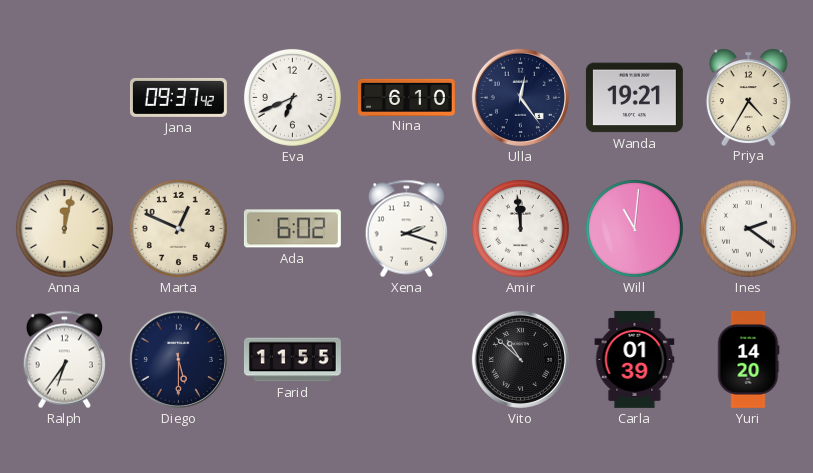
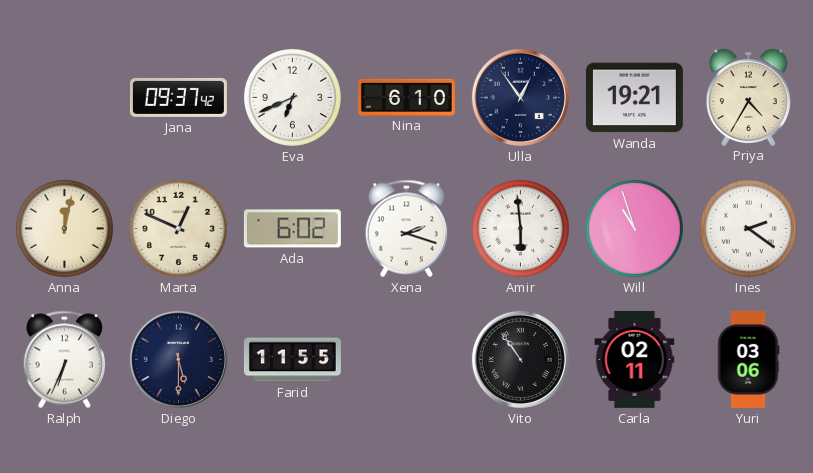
Ulla: 12:24 -> 12:54 (520, 97)
Amir: 11:59 -> 5:59 (520, 228)
Will: 11:01 -> 10:57 (634, 228)
Ralph: 6:36 -> 6:34 (65, 360)
Vito: 10:52 -> 10:54 (520, 359)
Carla: 01:39 -> 02:11 (635, 359)
Yuri: 14:20 -> 03:06 (748, 359)
